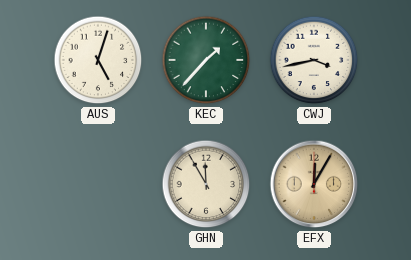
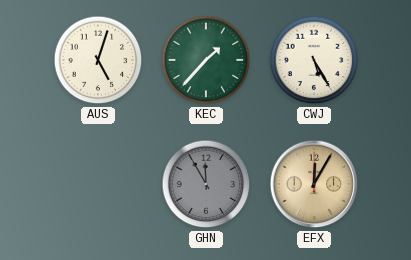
CWJ: 3:43 -> 5:25 (314, 60)
GHN dial: cream -> grey (206, 184)
